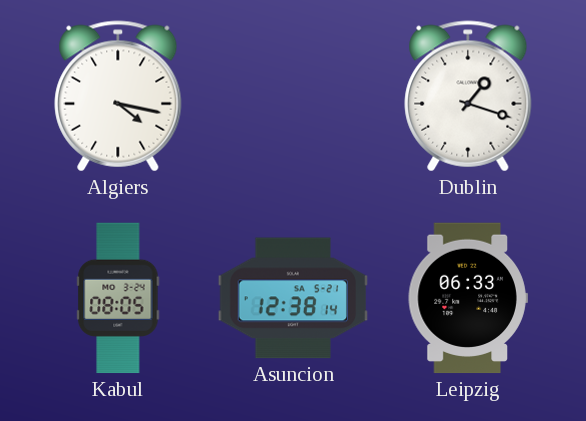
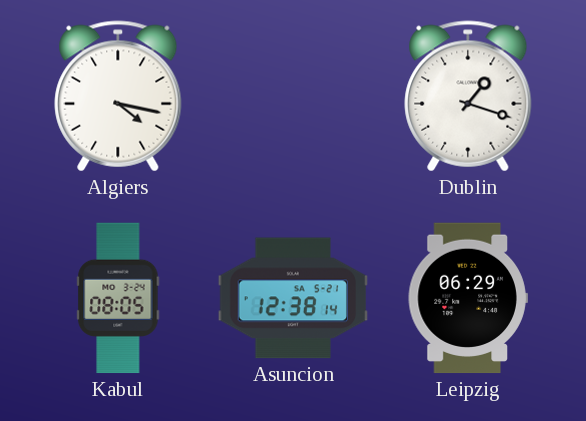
Leipzig: 06:33 -> 06:29 (468, 298)
